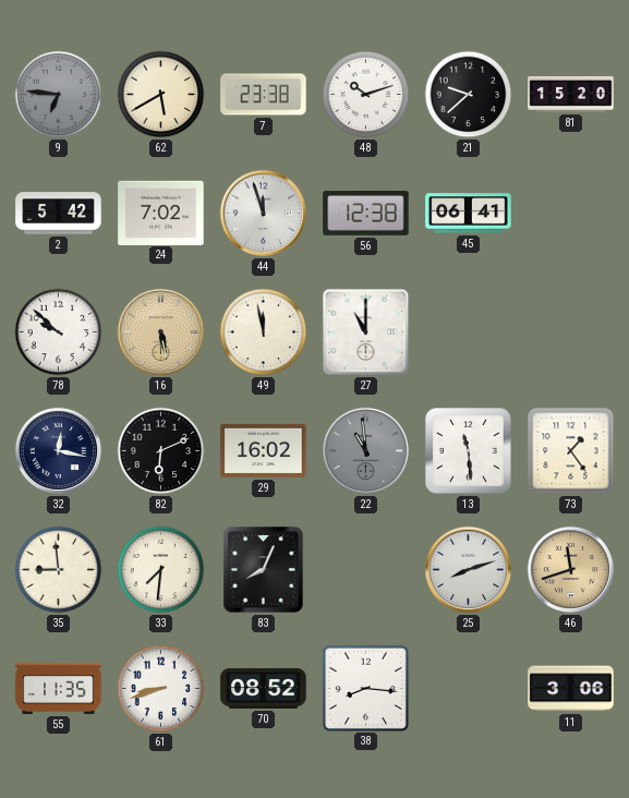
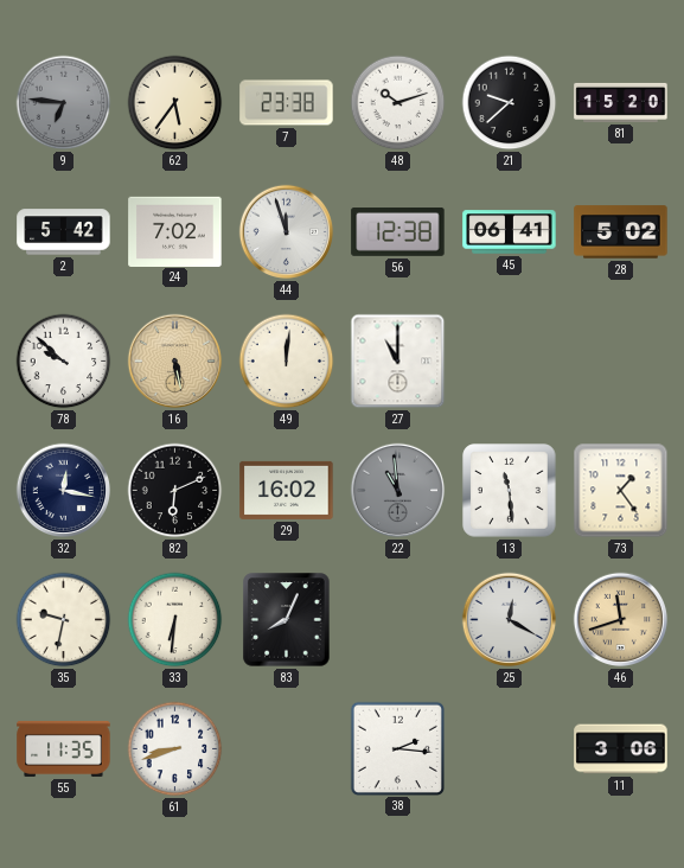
62: 5:40 -> 5:36 (175, 103)
28: none -> 5:02 (621, 232)
49: 11:58 -> 12:01 (287, 362)
35: 8:59 -> 9:32 (64, 620)
33: 7:31 -> 6:31 (175, 620)
25: 8:12 -> 12:20 (510, 620)
70: 08:52 -> none (264, 688)
38: 8:16 -> 2:16 (397, 748)
